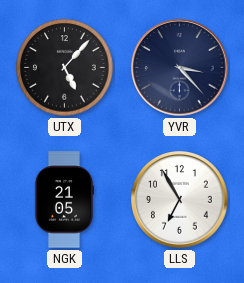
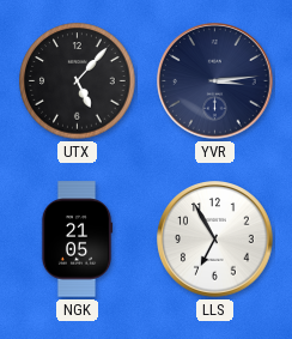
YVR: 3:23 -> 3:14 (215, 81)
